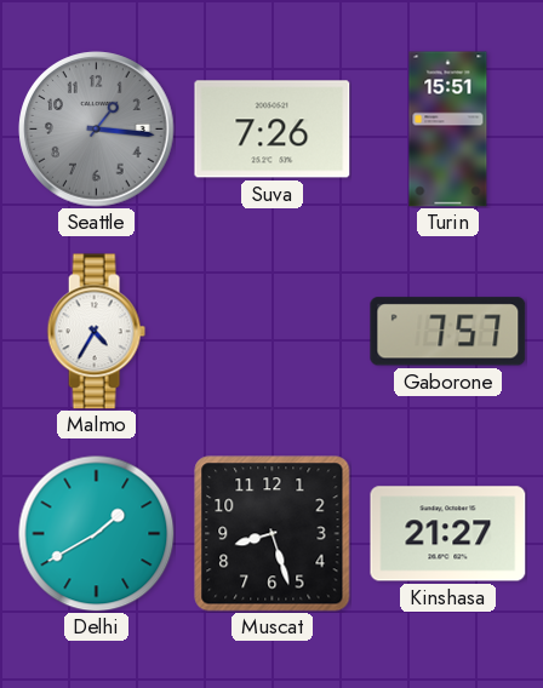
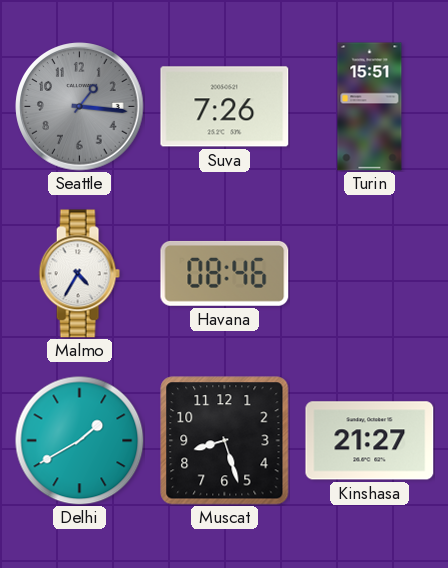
Havana: none -> 08:46 (225, 273)
Gaborone: 7:57 -> none (448, 332)
